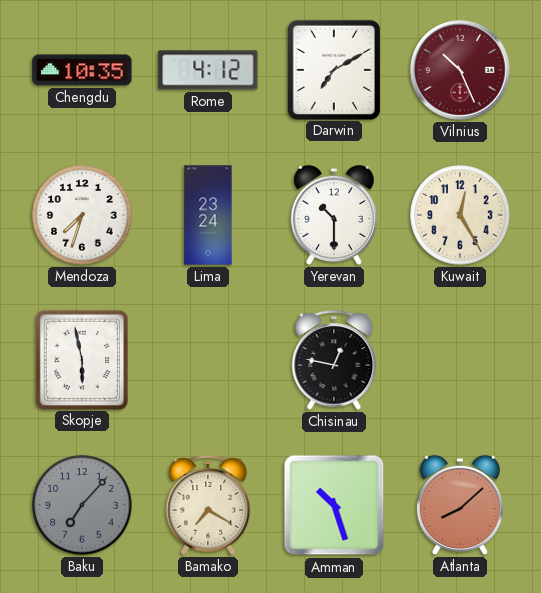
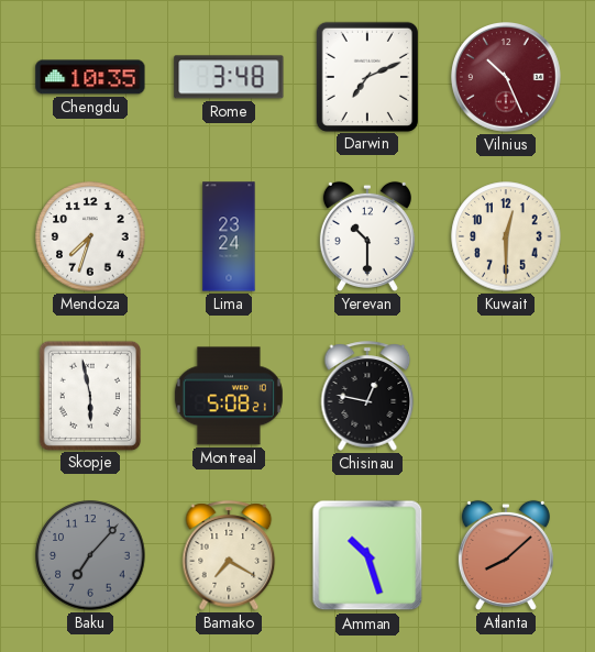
Rome: 4:12 -> 3:48 (229, 77)
Darwin: 7:10 -> 7:11 (367, 76)
Kuwait: 12:25 -> 12:30 (506, 236)
Montreal: none -> 5:08 (229, 396)
